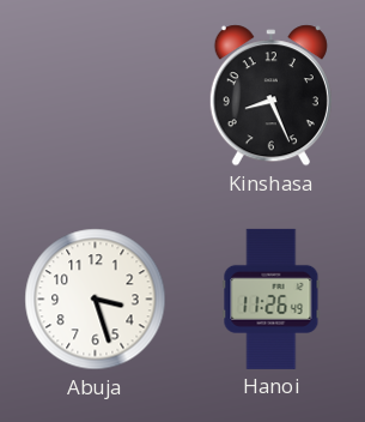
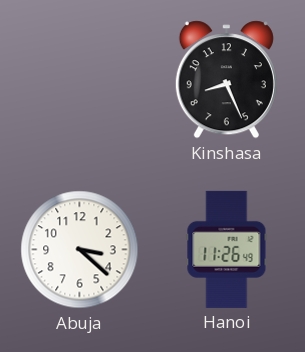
Abuja: 3:27 -> 3:22 (80, 250)
